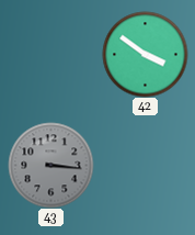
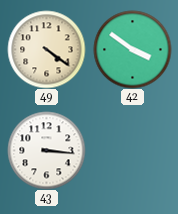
49: none -> 4:21 (46, 49)
43 dial: grey -> white (46, 150)
